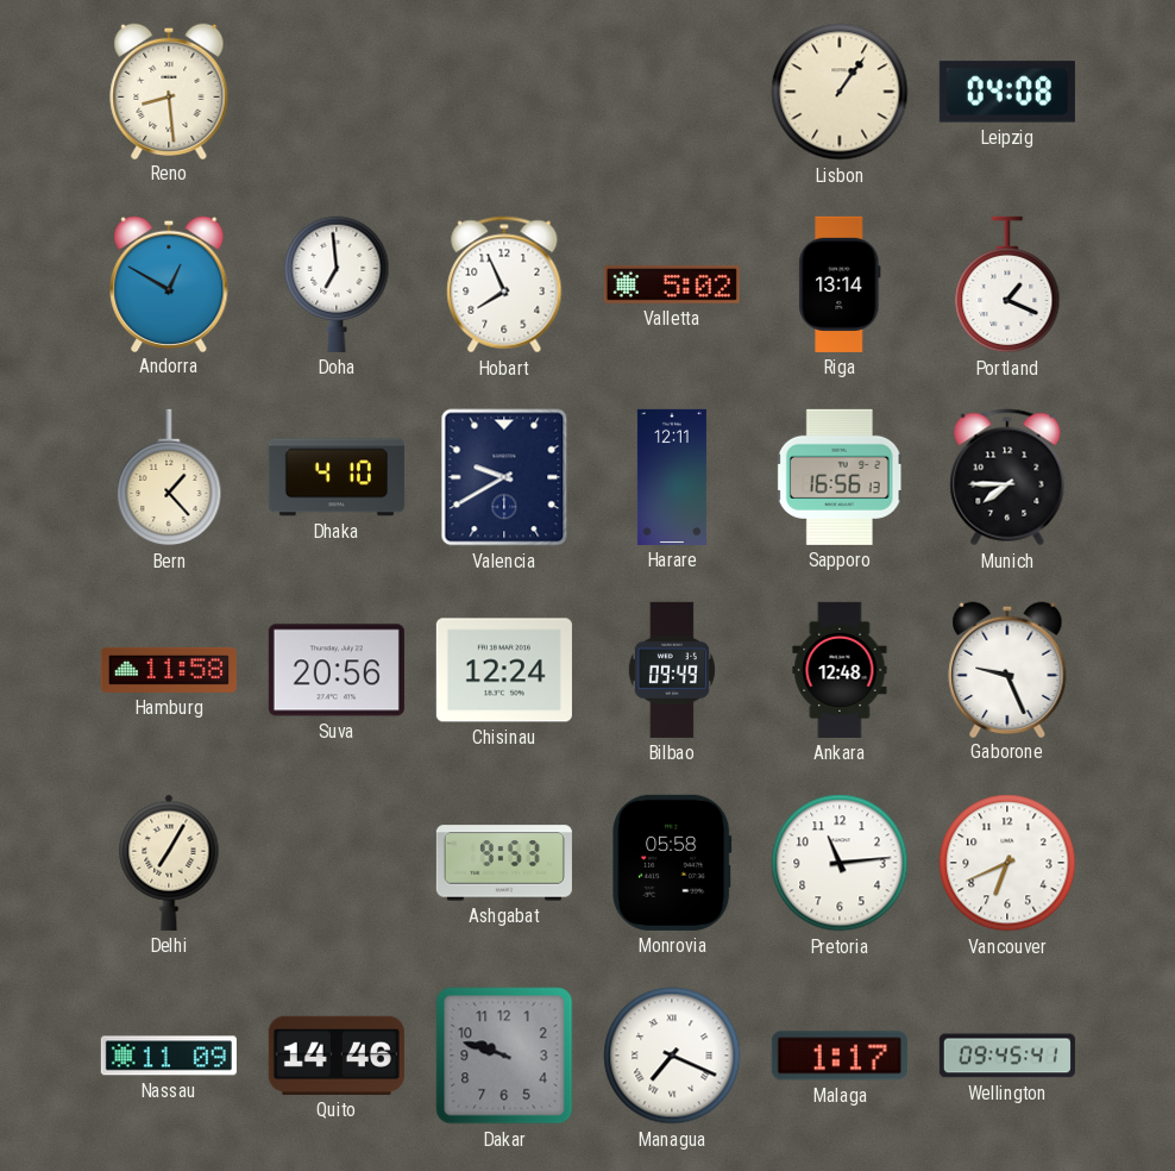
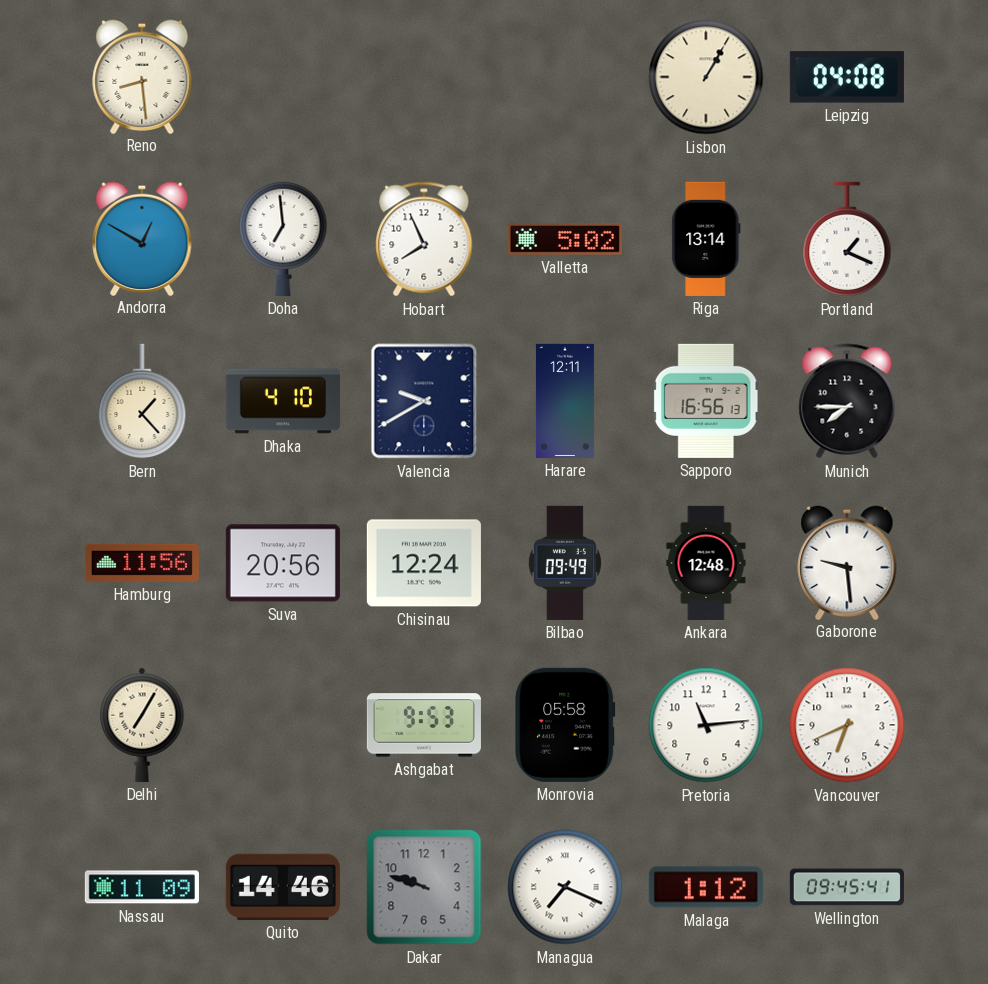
Lisbon: 1:06 -> 1:05 (706, 77)
Hamburg: 11:58 -> 11:56 (142, 563)
Gaborone: 9:26 -> 9:29 (847, 562)
Malaga: 1:17 -> 1:12 (706, 887)
